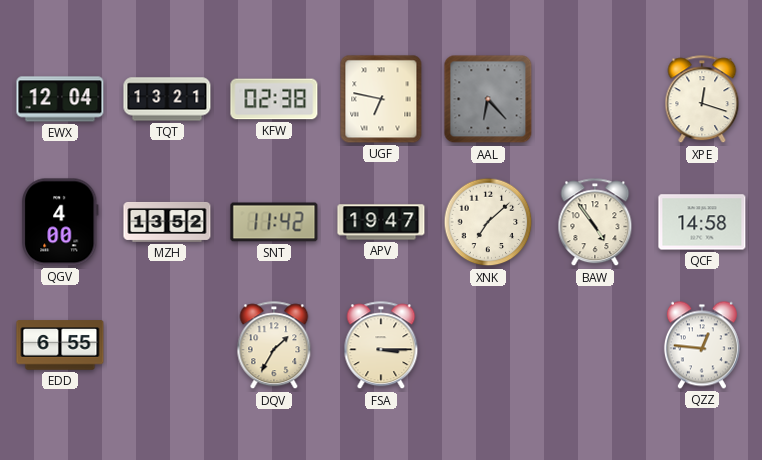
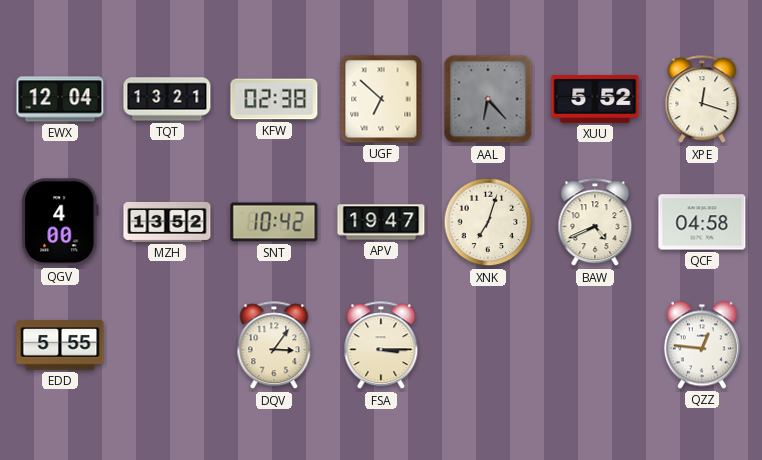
UGF: 6:47 -> 6:52 (381, 99)
XUU: none -> 5:52 (595, 99)
SNT: 11:42 -> 10:42 (274, 222)
XNK: 7:08 -> 7:03 (488, 222)
BAW: 4:54 -> 4:41 (595, 223)
QCF: 14:58 -> 04:58 (702, 222)
EDD: 6:55 -> 5:55 (60, 345)
DQV: 1:35 -> 3:06 (274, 346)
